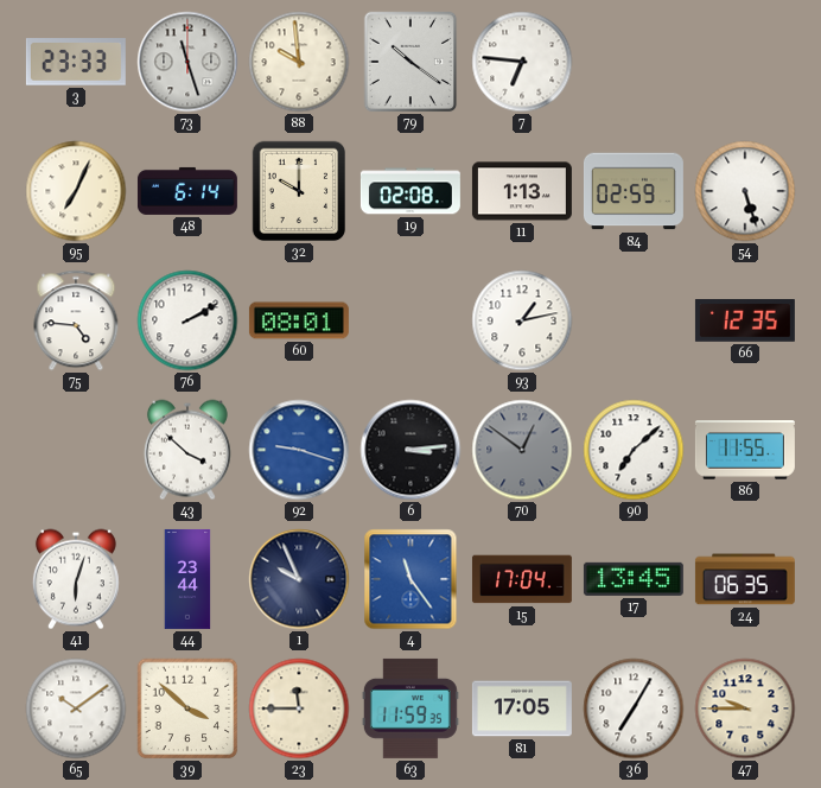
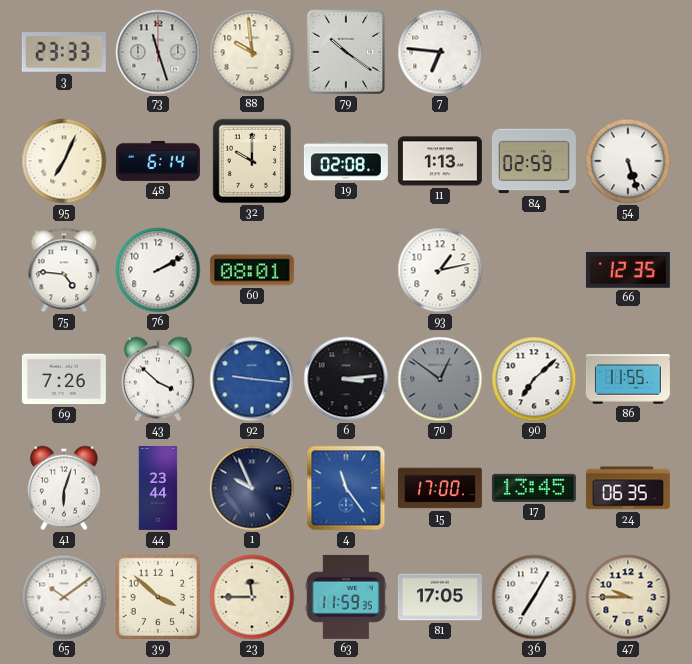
69: none -> 7:26 (64, 379)
92: 9:18 -> 9:16 (252, 379)
15: 17:04 -> 17:00 (440, 488)
